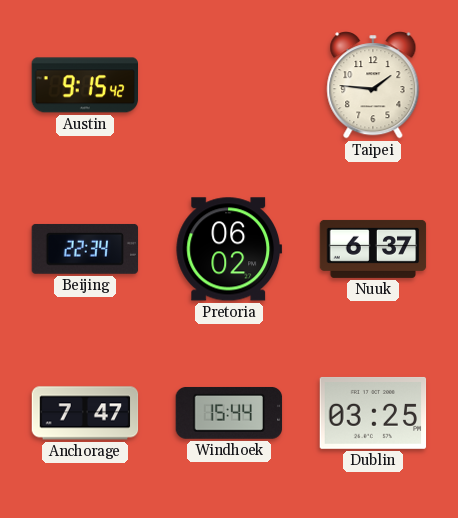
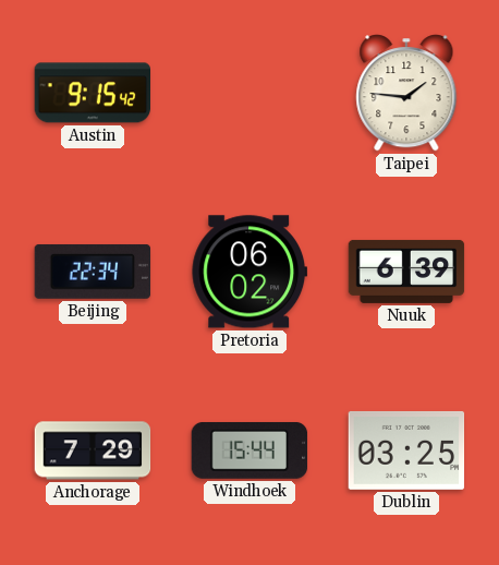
Nuuk: 6:37 -> 6:39 (406, 272)
Anchorage: 7:47 -> 7:29 (93, 450)
